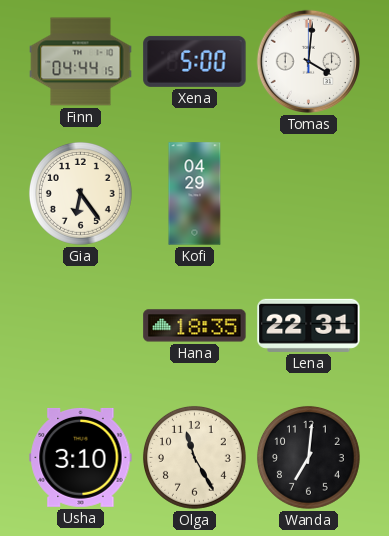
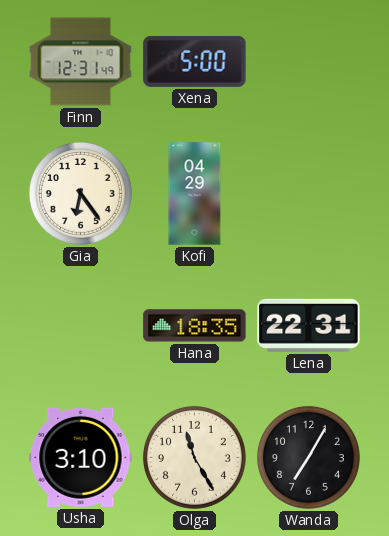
Finn: 04:44 -> 12:31 (81, 62)
Tomas: 4:01 -> none (308, 61)
Wanda: 7:01 -> 7:05 (308, 457)
